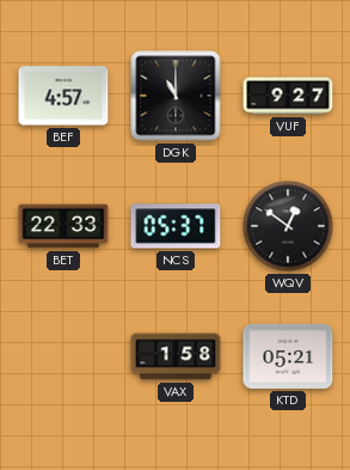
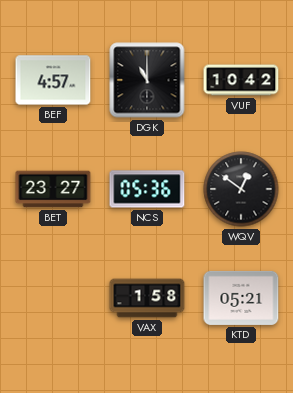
VUF: 9:27 -> 10:42 (241, 80)
BET: 22:33 -> 23:27 (53, 189)
NCS: 05:37 -> 05:36 (147, 189)
